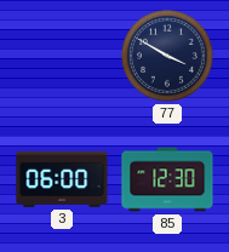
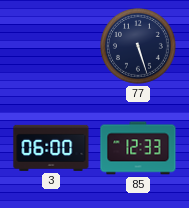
77: 3:50 -> 5:27 (139, 47)
85: 12:30 -> 12:33 (138, 148)
